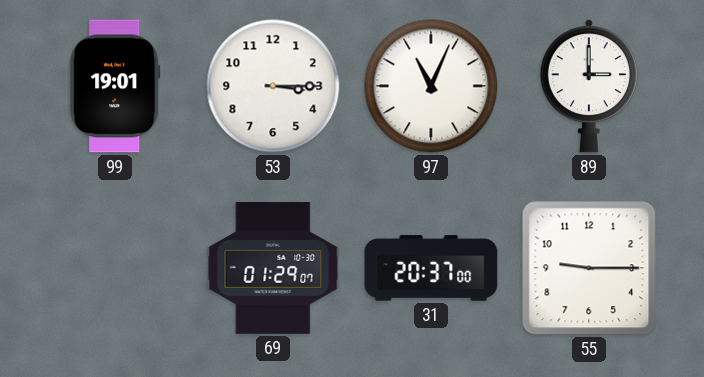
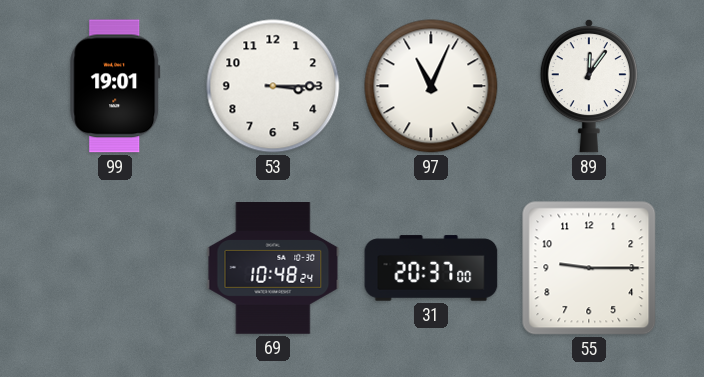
89: 3:00 -> 12:06 (589, 86)
69: 01:29 -> 10:48 (273, 269)
